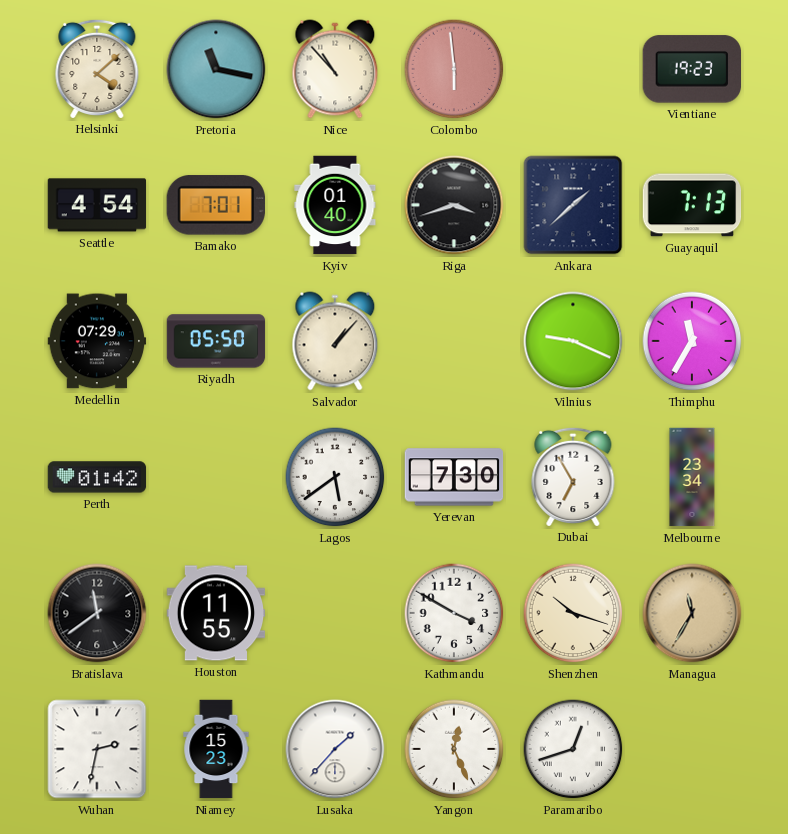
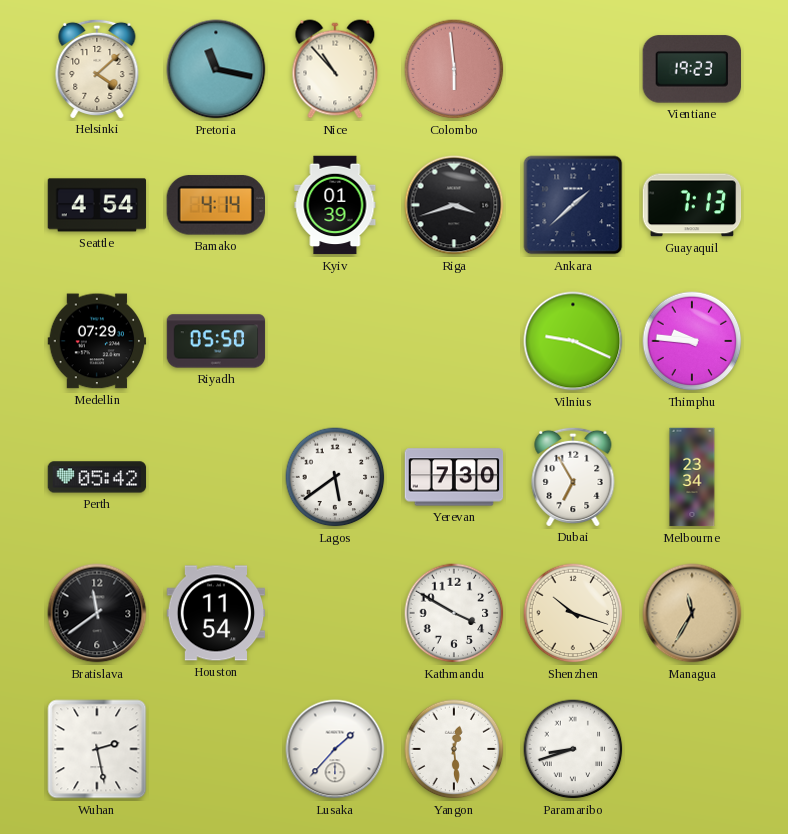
Bamako: 7:01 -> 4:14 (216, 205)
Kyiv: 01:40 -> 01:39 (335, 205)
Salvador: 1:07 -> none (335, 341)
Thimphu: 11:35 -> 9:46 (692, 341)
Perth: 01:42 -> 05:42 (97, 477)
Houston: 11:55 -> 11:54 (216, 613)
Wuhan: 2:32 -> 2:28 (97, 749)
Niamey: 15:23 -> none (216, 749)
Yangon: 12:26 -> 12:29 (454, 749)
Paramaribo: 12:42 -> 8:42 (573, 749)
